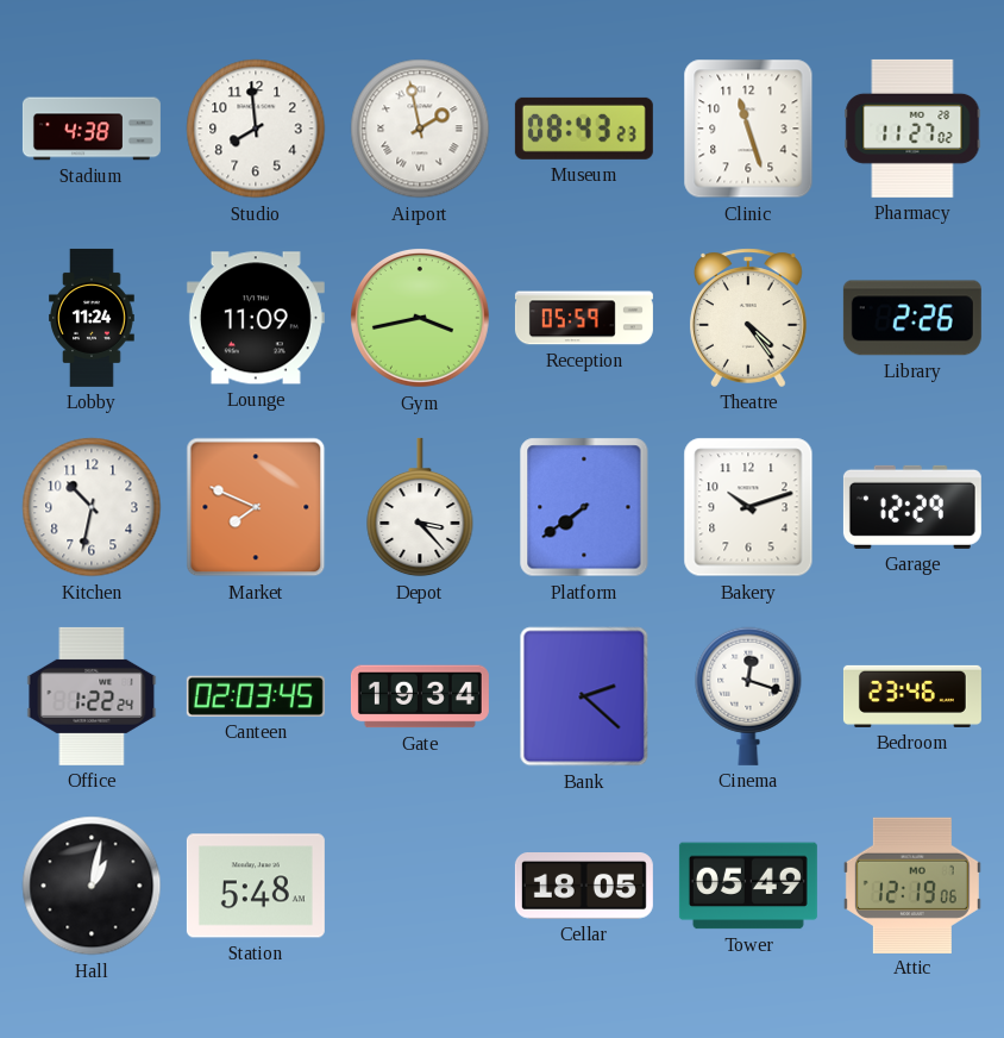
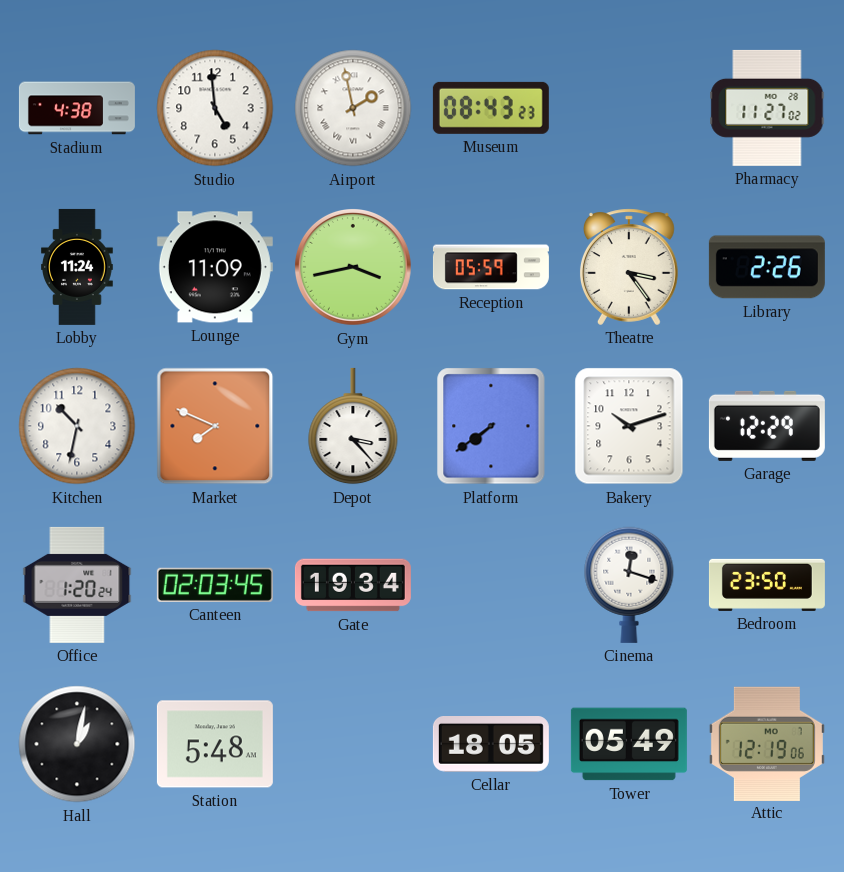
Studio: 7:59 -> 4:59 (215, 108)
Clinic: 11:27 -> none (748, 129)
Theatre: 4:24 -> 3:24 (629, 267)
Office: 1:22 -> 1:20 (77, 585)
Bank: 2:22 -> none (584, 696)
Bedroom: 23:46 -> 23:50 (767, 585)
